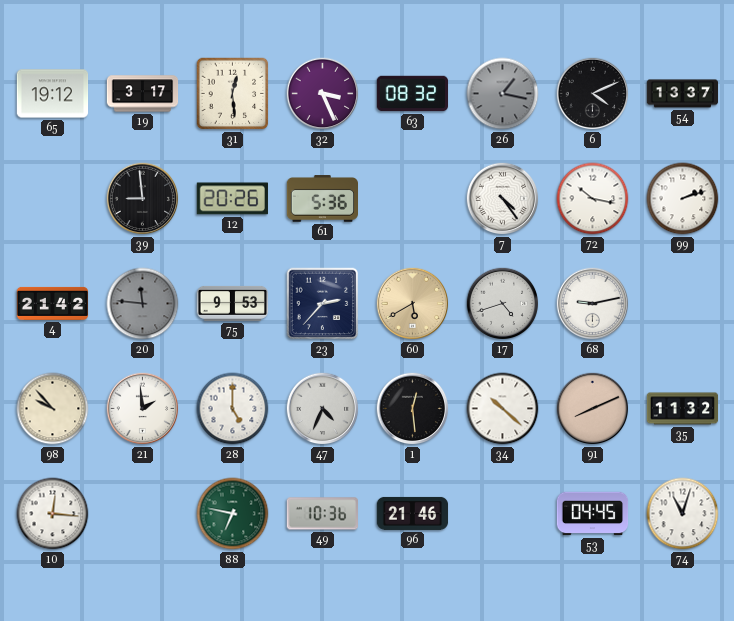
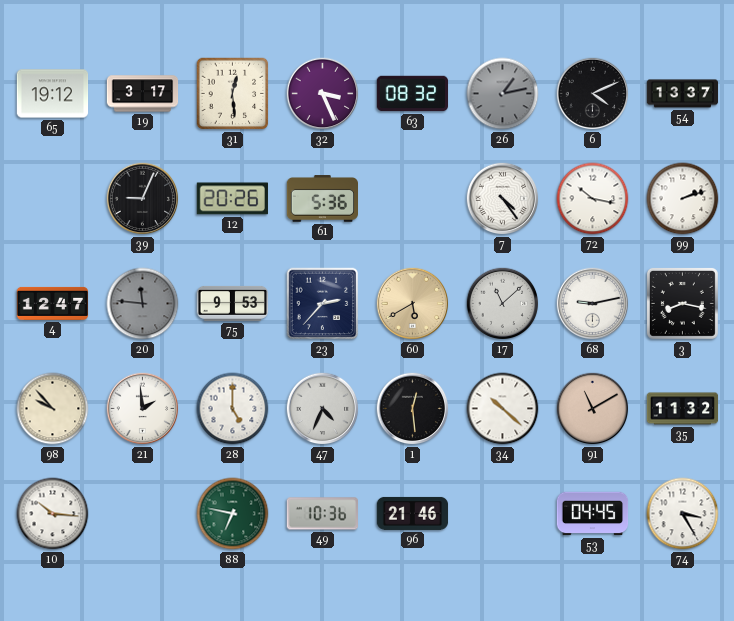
26: 1:17 -> 1:13 (503, 94)
39: 8:59 -> 9:04 (143, 199)
4: 21:42 -> 12:47 (53, 303)
17: 4:42 -> 11:08 (503, 304)
3: none -> 8:17 (682, 303)
91: 8:11 -> 11:10 (593, 409)
10: 12:16 -> 10:16 (53, 514)
74: 11:03 -> 3:25 (683, 514)
